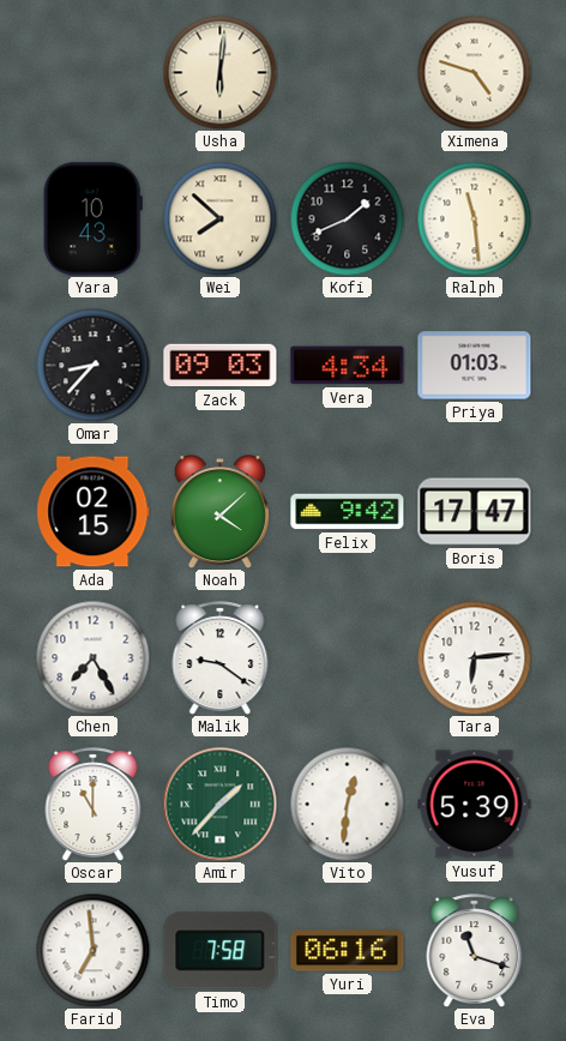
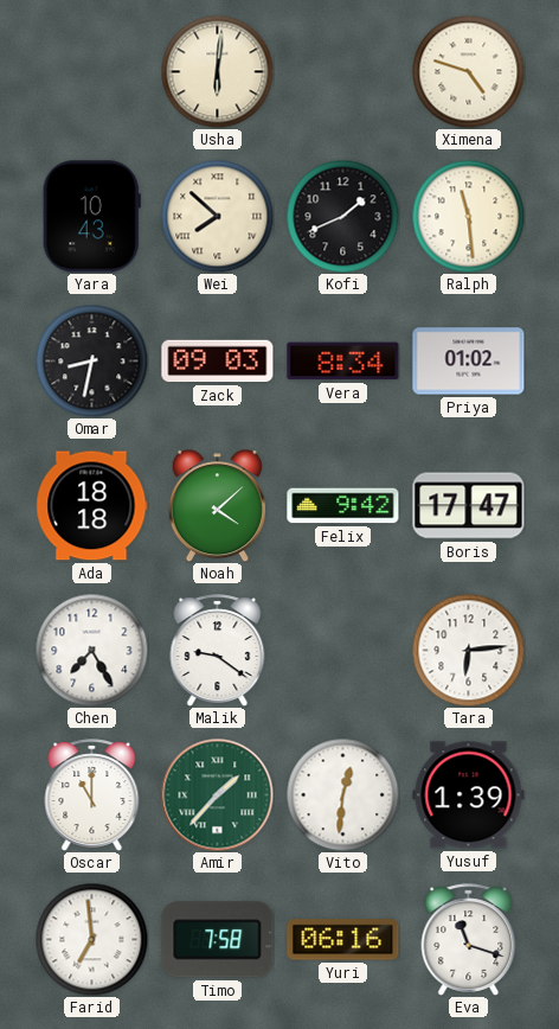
Omar: 8:37 -> 8:32 (91, 360)
Vera: 4:34 -> 8:34 (343, 362)
Priya: 01:03 -> 01:02 (469, 362)
Ada: 02:15 -> 18:18 (92, 506)
Yusuf: 5:39 -> 1:39 (469, 795)
